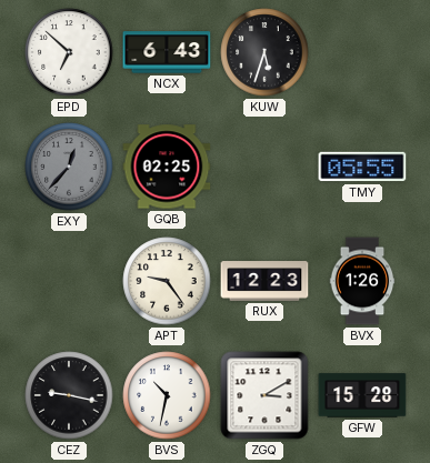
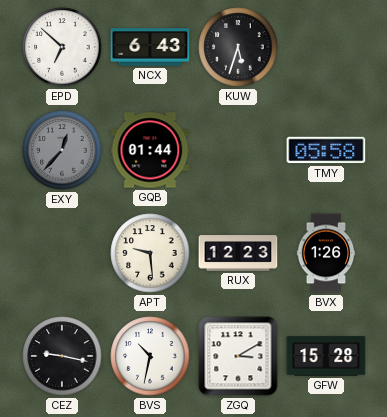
GQB: 02:25 -> 01:44 (150, 150)
TMY: 05:55 -> 05:58 (326, 150)
APT: 9:24 -> 9:29 (150, 253)
